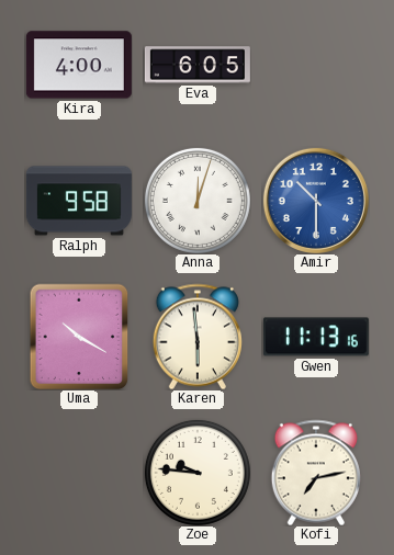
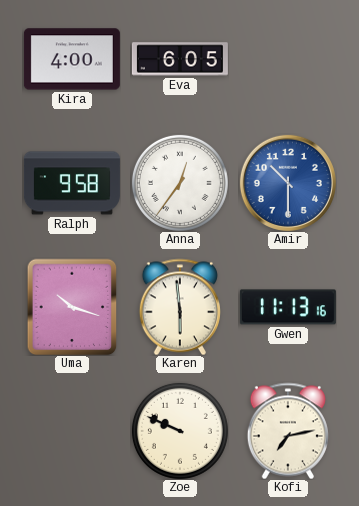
Anna: 12:03 -> 12:36 (180, 183)
Uma: 10:20 -> 10:18 (72, 307)
Zoe: 9:46 -> 9:49 (180, 431)
